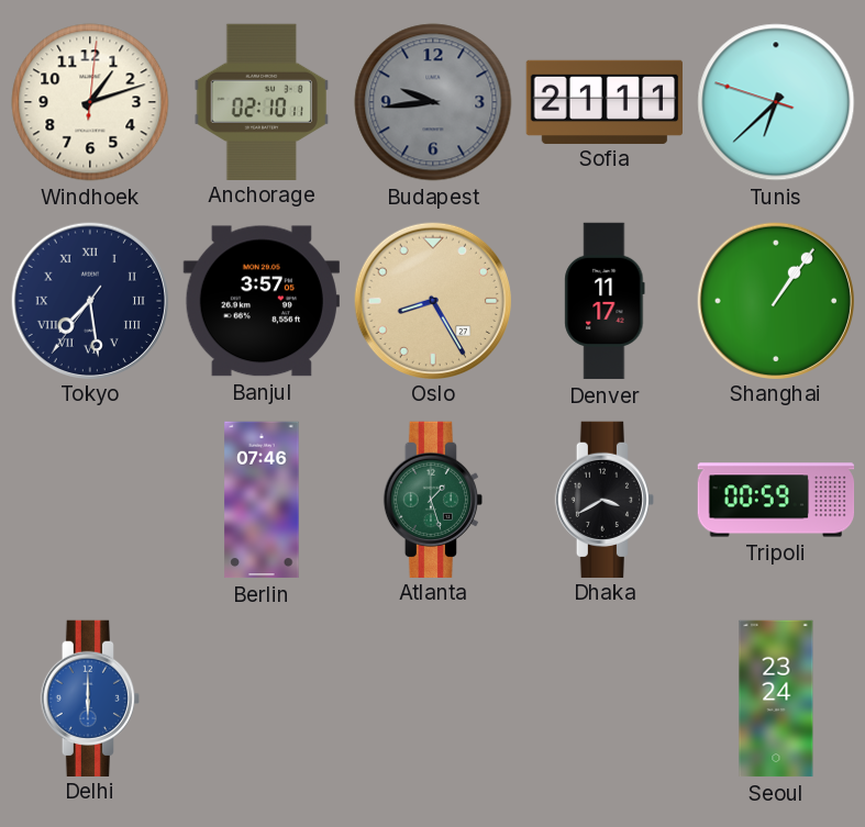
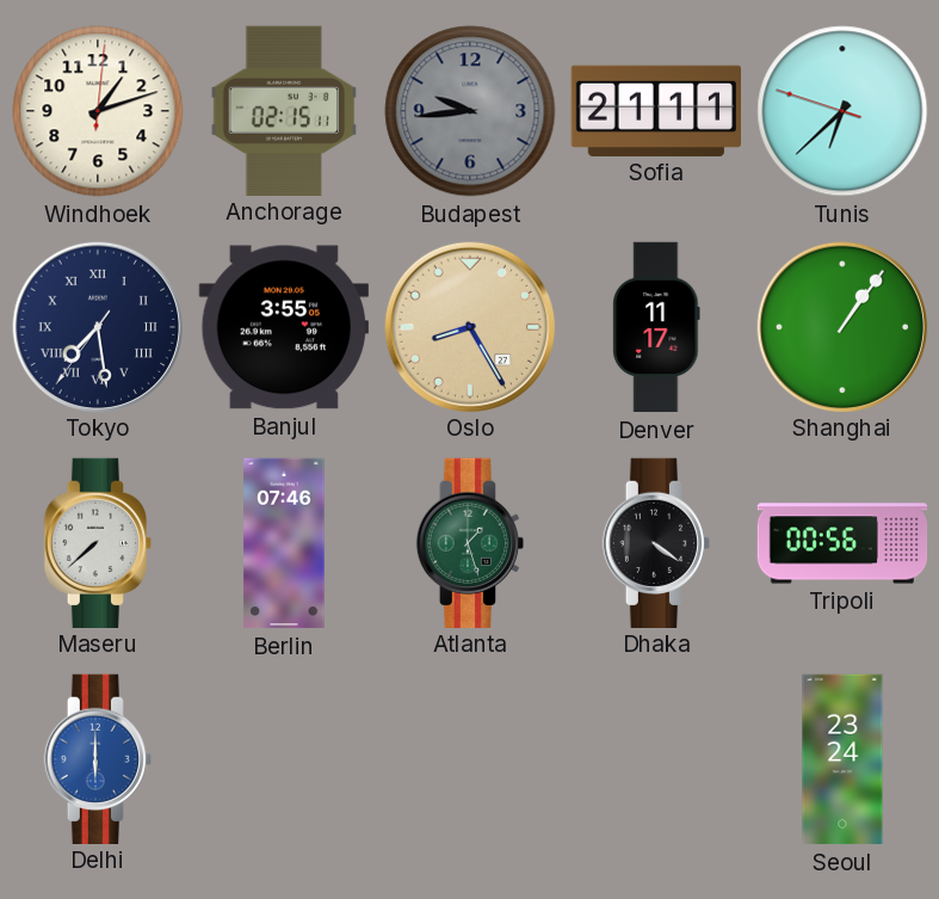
Anchorage: 02:10 -> 02:15 (284, 110)
Banjul: 3:57 -> 3:55 (284, 327)
Maseru: none -> 7:38 (97, 542)
Dhaka: 3:40 -> 4:21 (655, 542)
Tripoli: 00:59 -> 00:56 (842, 543)
